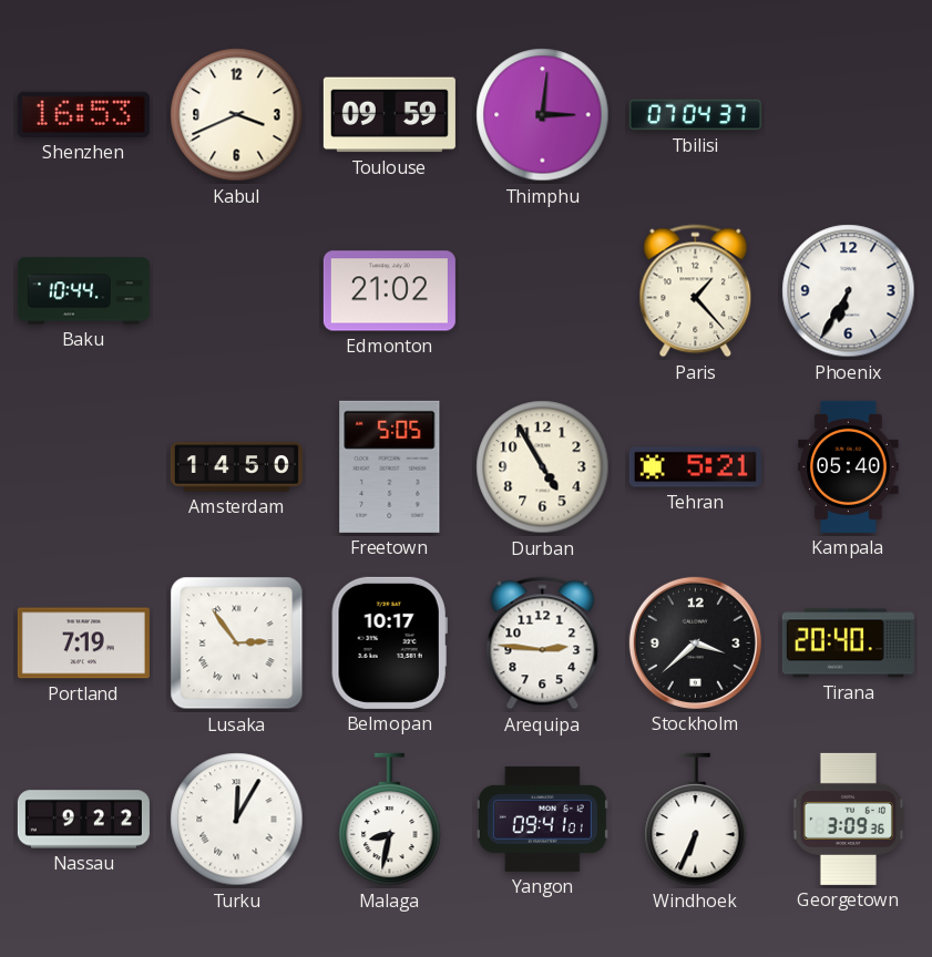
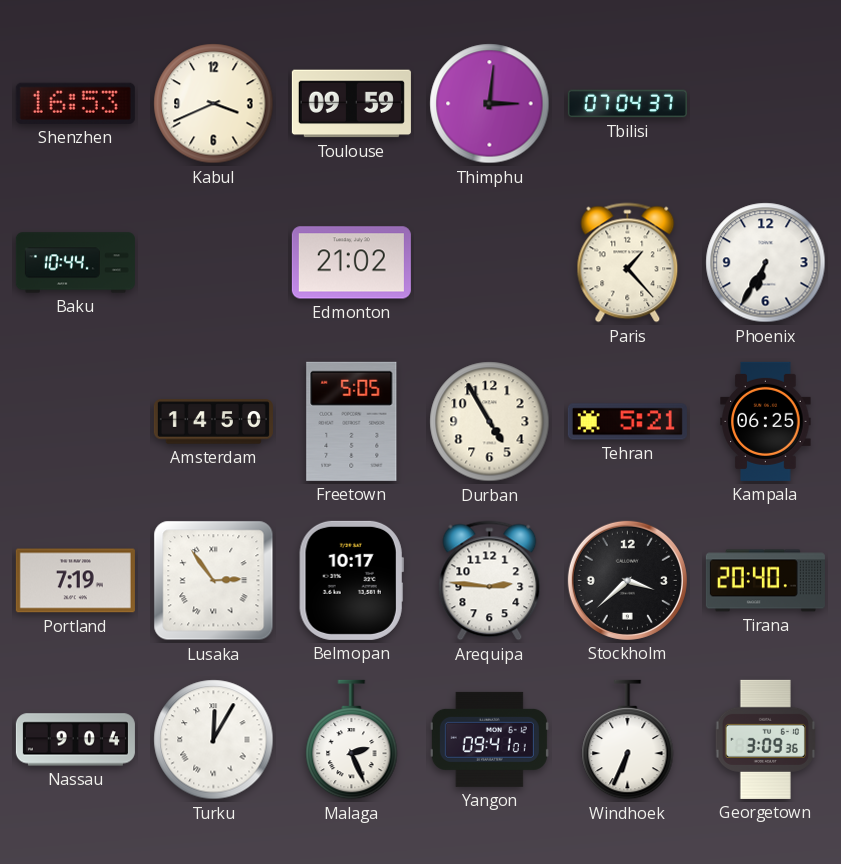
Kampala: 05:40 -> 06:25 (766, 421)
Nassau: 9:22 -> 9:04 (75, 740)
Malaga: 8:32 -> 2:26 (352, 740)
